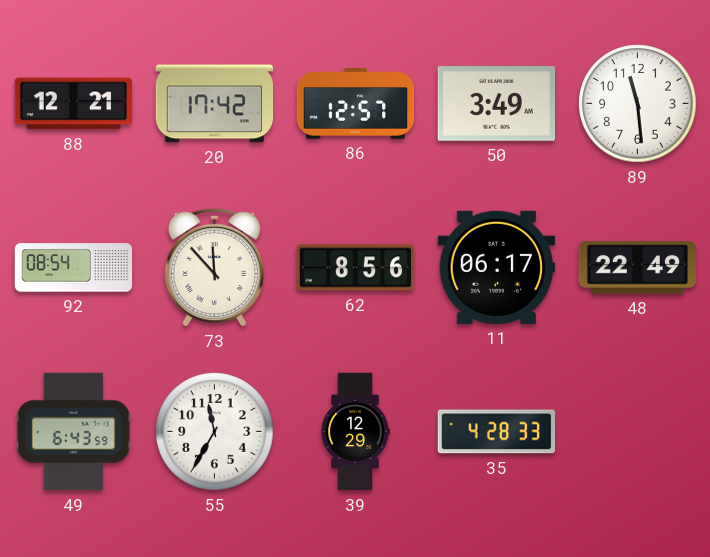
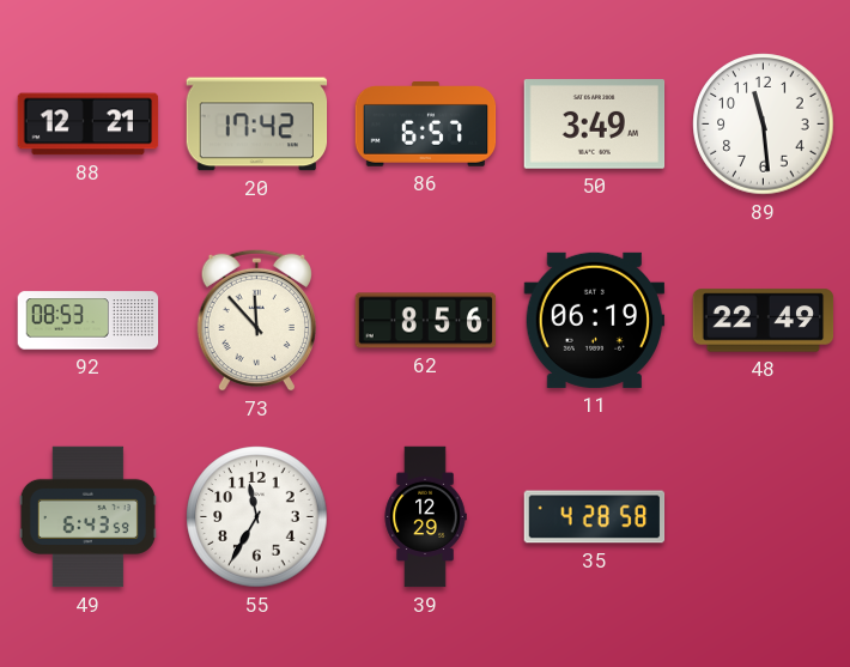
86: 12:57 -> 6:57 (426, 125)
92: 08:54 -> 08:53 (89, 321)
11: 06:17 -> 06:19 (595, 320)
35: 4:28:33 -> 4:28:58 (595, 517)
